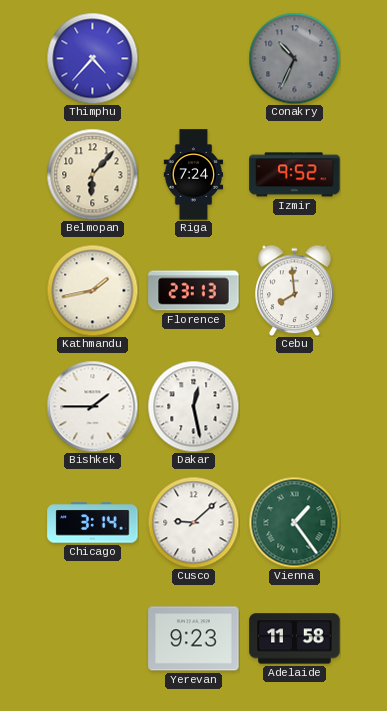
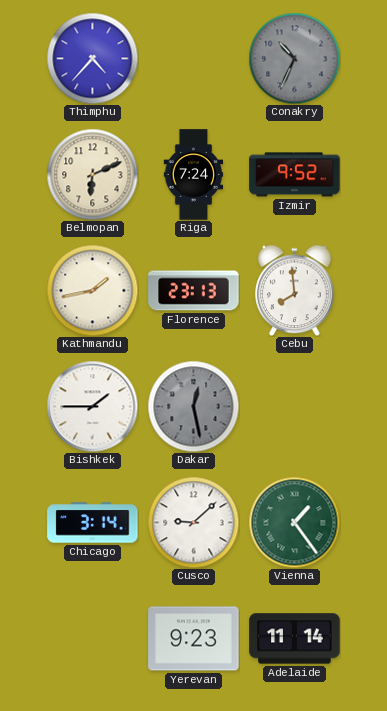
Belmopan: 6:07 -> 6:11 (92, 174)
Dakar dial: white -> grey (193, 406)
Adelaide: 11:58 -> 11:14 (295, 639)
